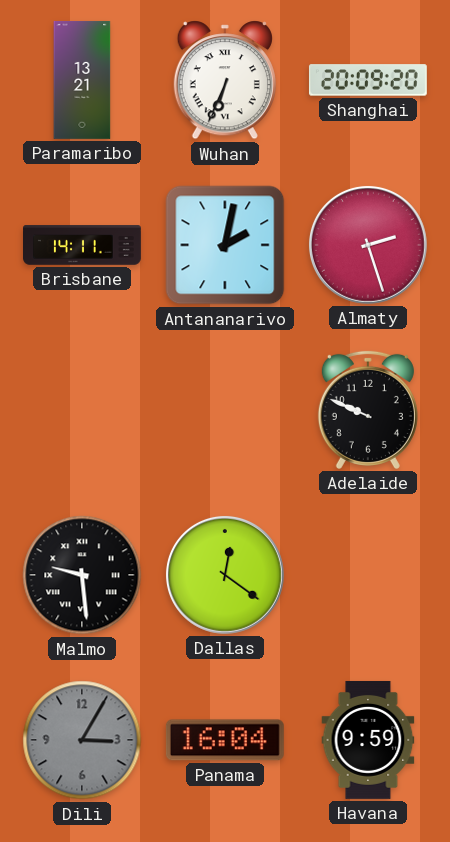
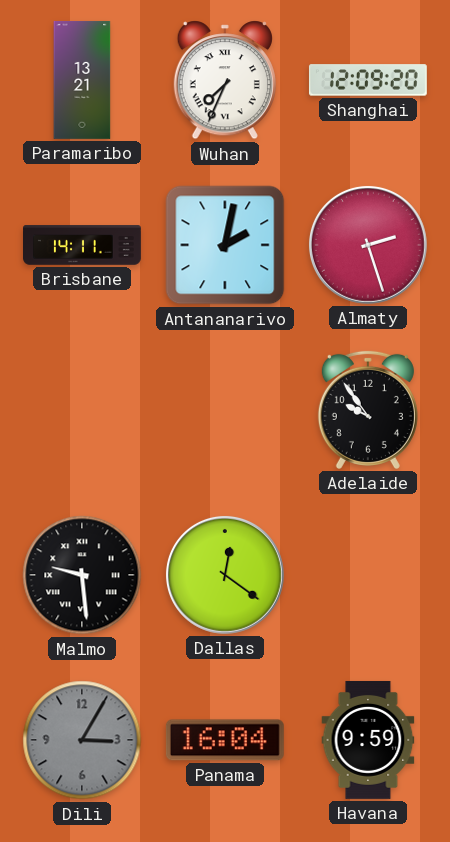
Wuhan: 6:34 -> 7:34 (225, 80)
Shanghai: 20:09 -> 12:09 (368, 80)
Adelaide: 9:49 -> 9:54 (368, 410)
